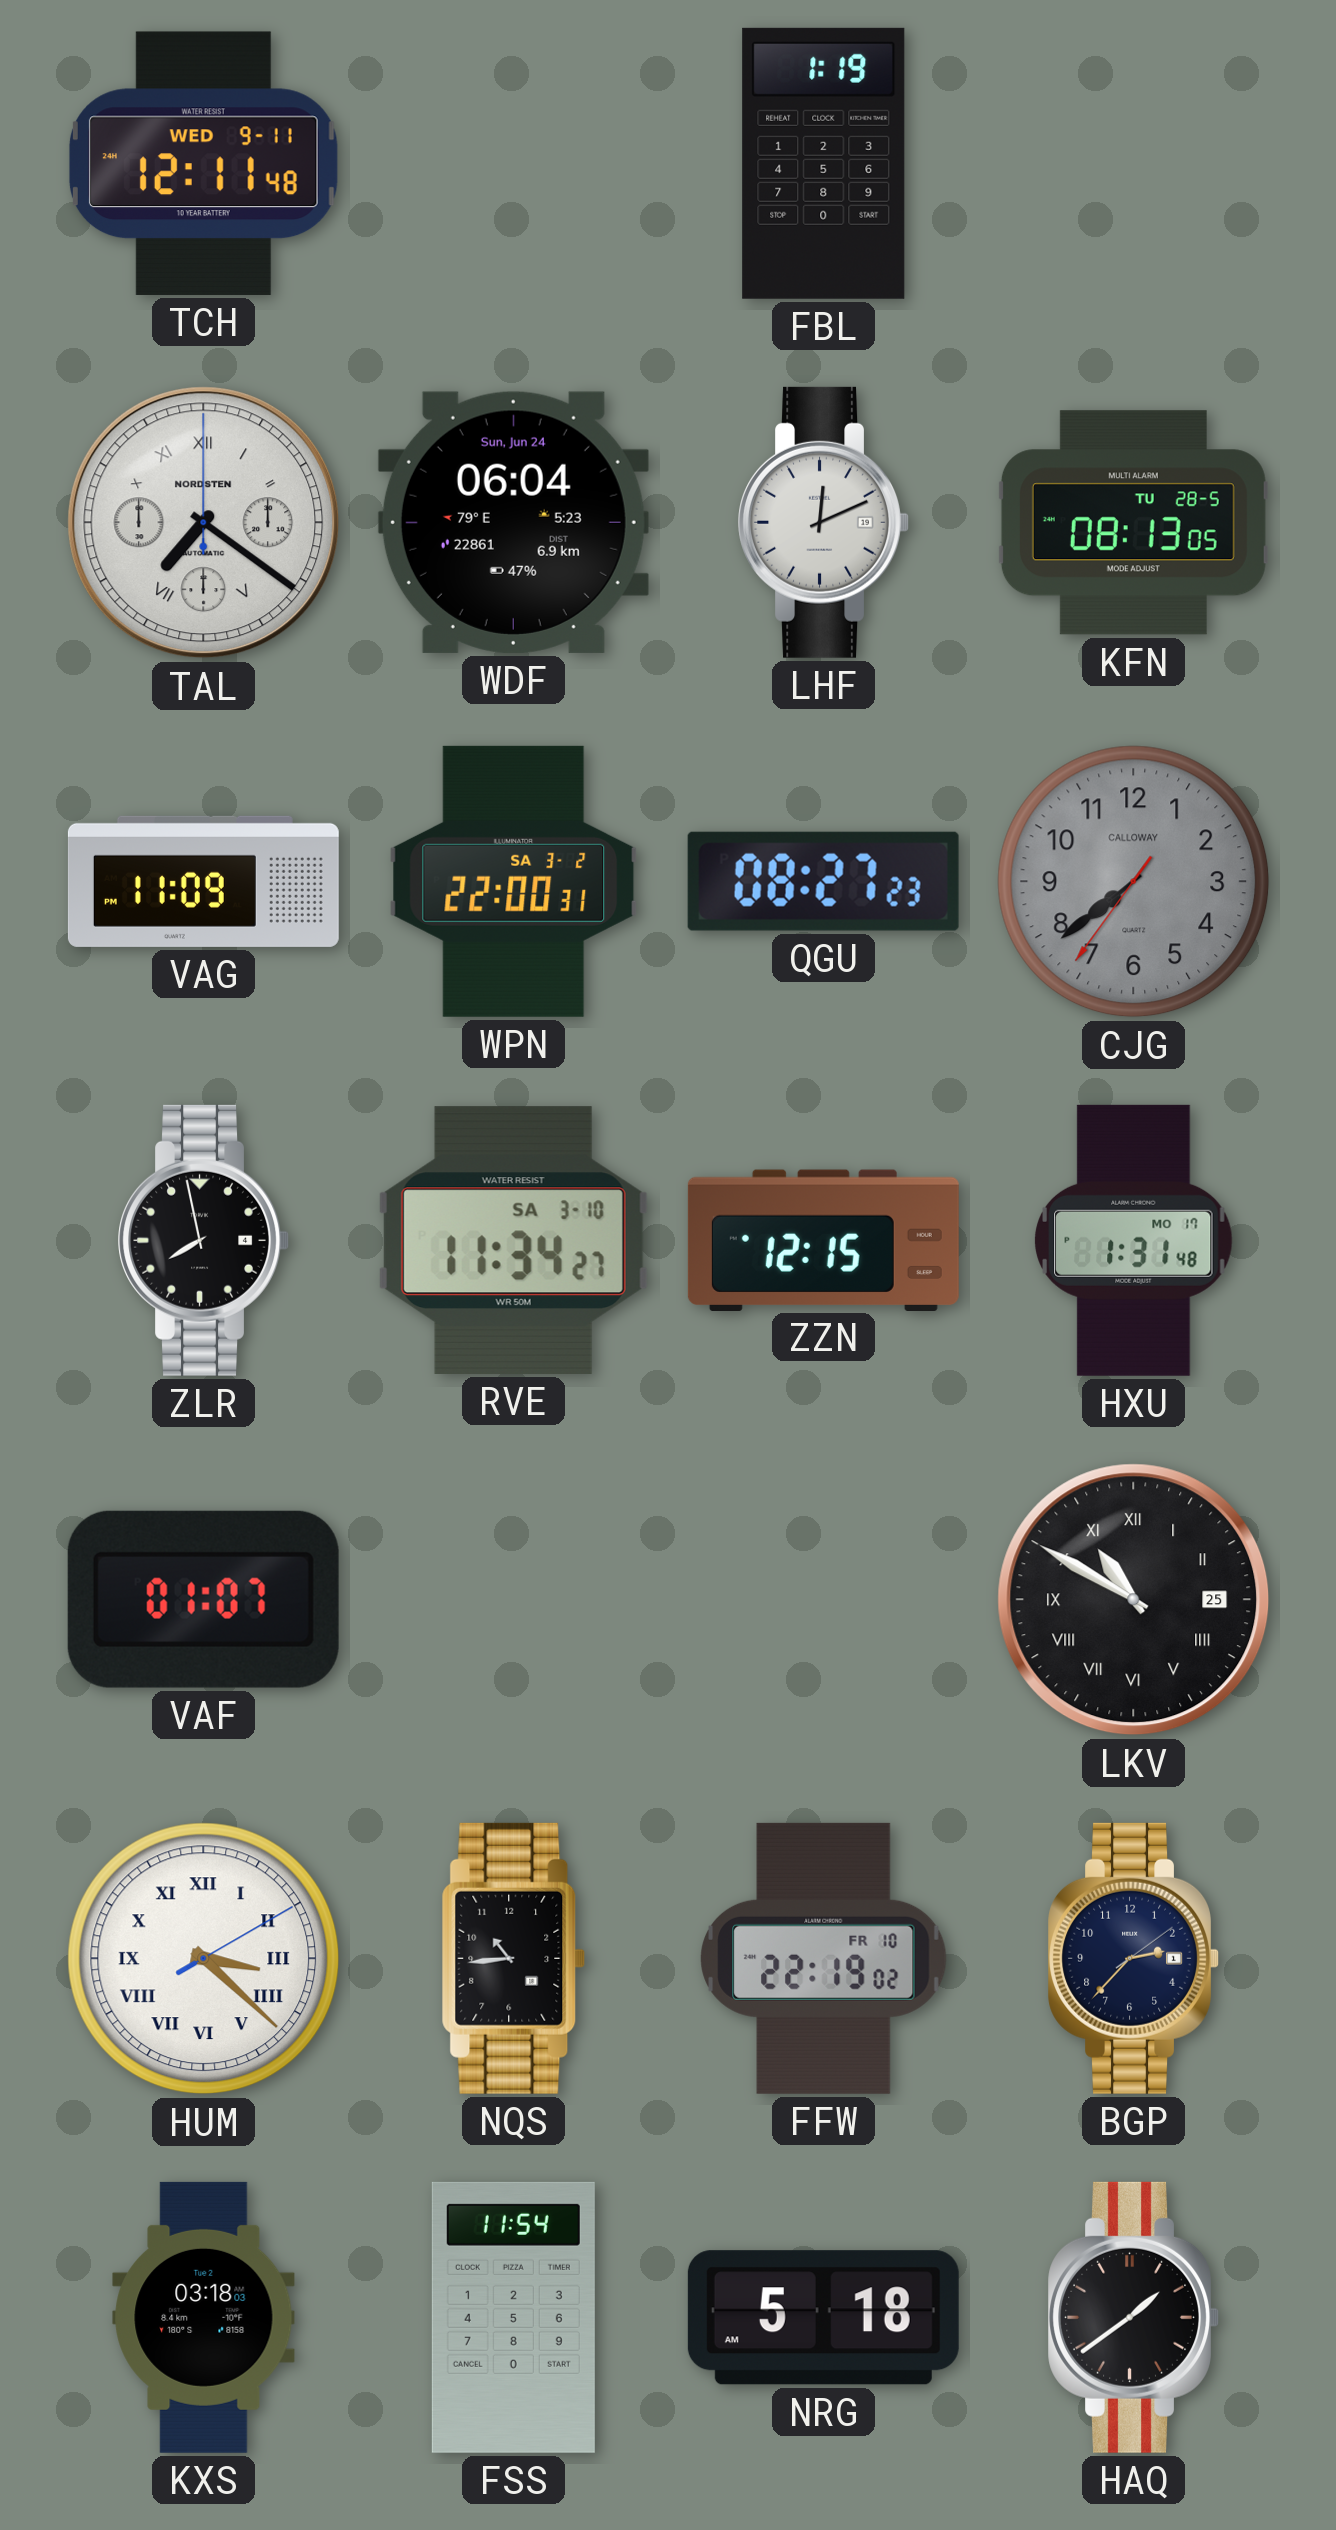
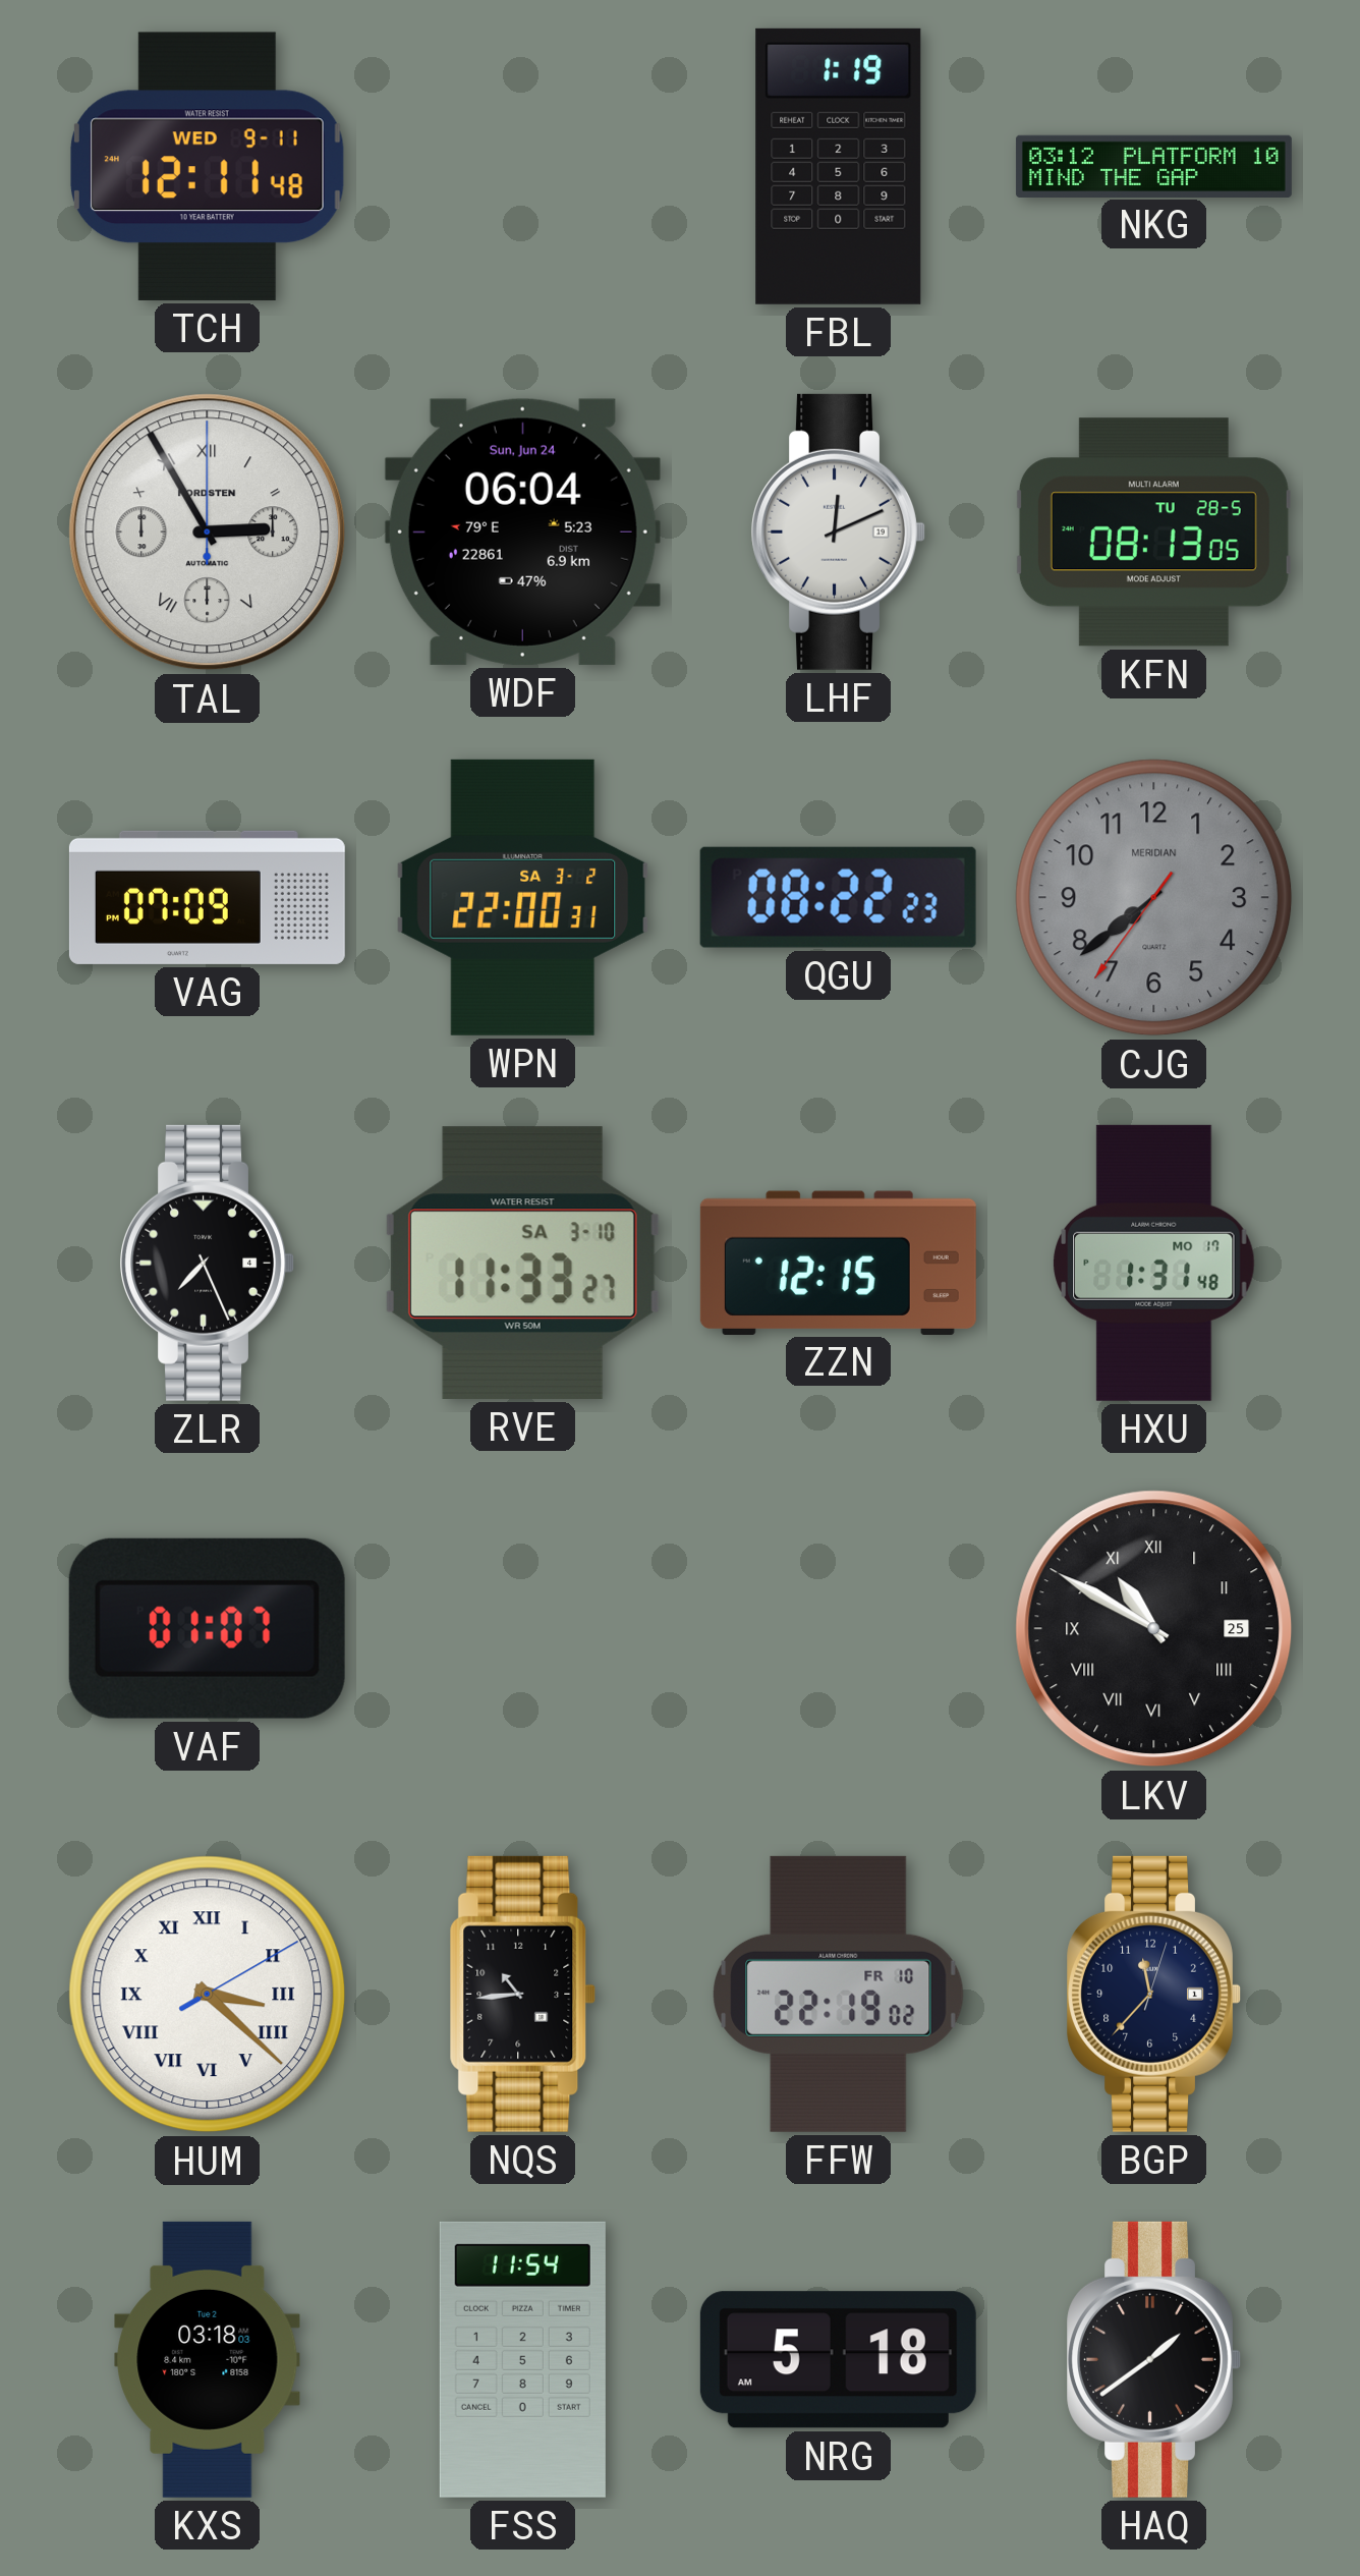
NKG: none -> 03:12 (1153, 166)
TAL: 7:21 -> 2:55 (208, 533)
VAG: 11:09 -> 07:09 (207, 897)
QGU: 08:27 -> 08:22 (838, 897)
CJG brand: CALLOWAY -> MERIDIAN (1154, 898)
ZLR: 7:58 -> 7:26 (207, 1263)
RVE: 11:34 -> 11:33 (522, 1263)
BGP: 2:37 -> 11:37 (1153, 1994)
